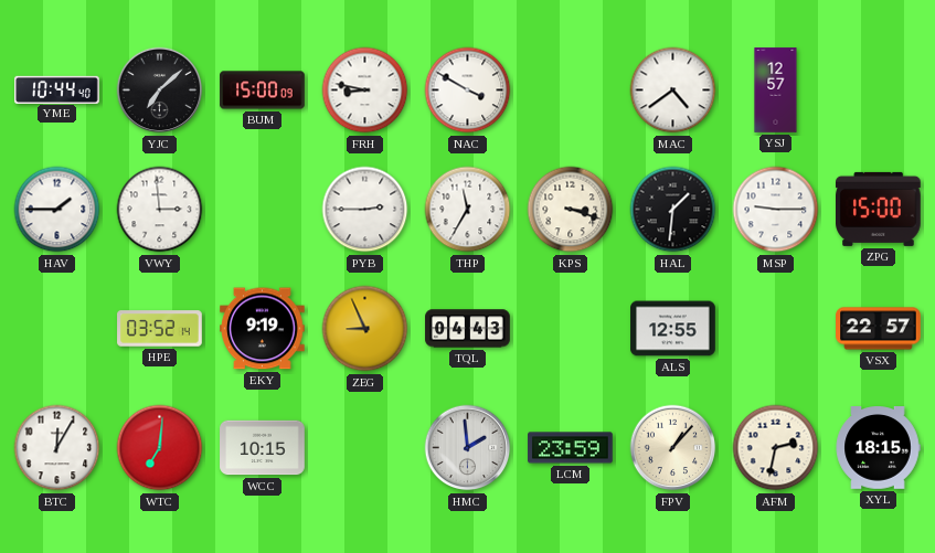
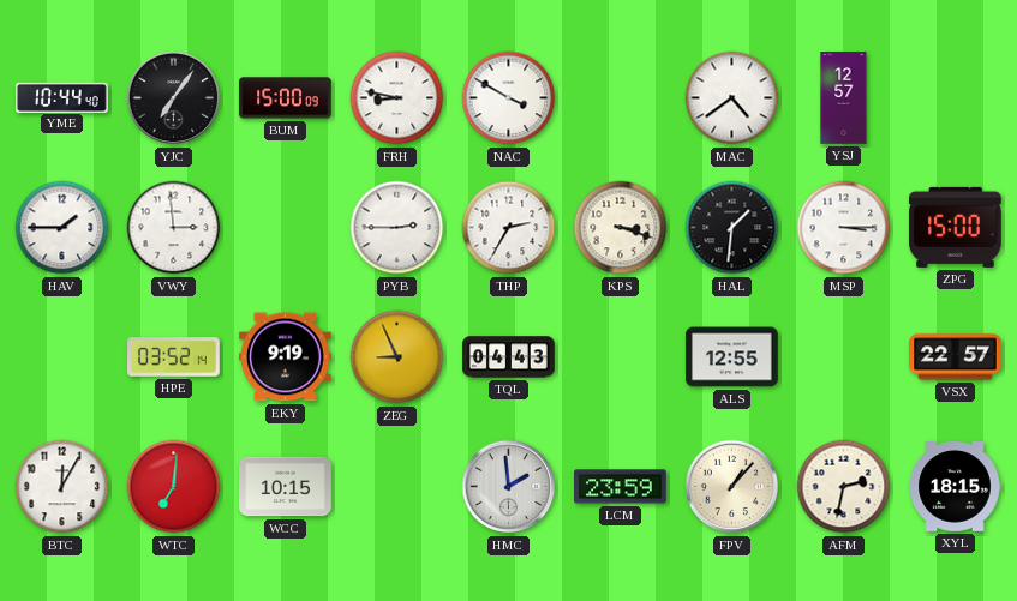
YJC: 7:08 -> 7:06 (174, 98)
THP: 11:35 -> 2:35 (509, 228)
MSP: 9:15 -> 3:15 (844, 228)
